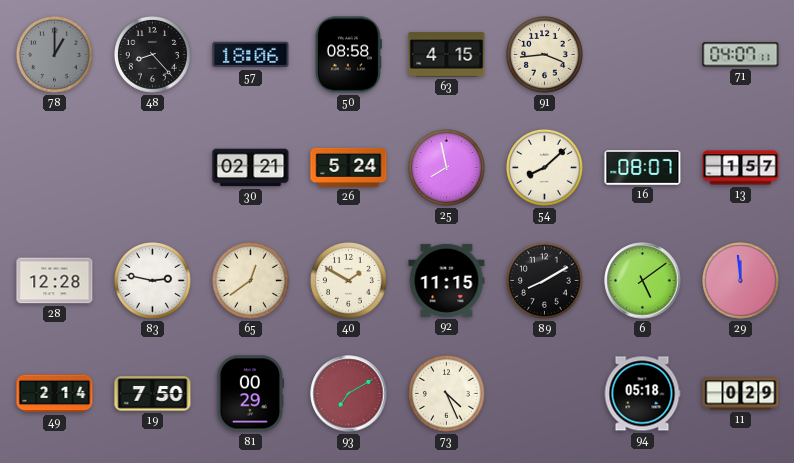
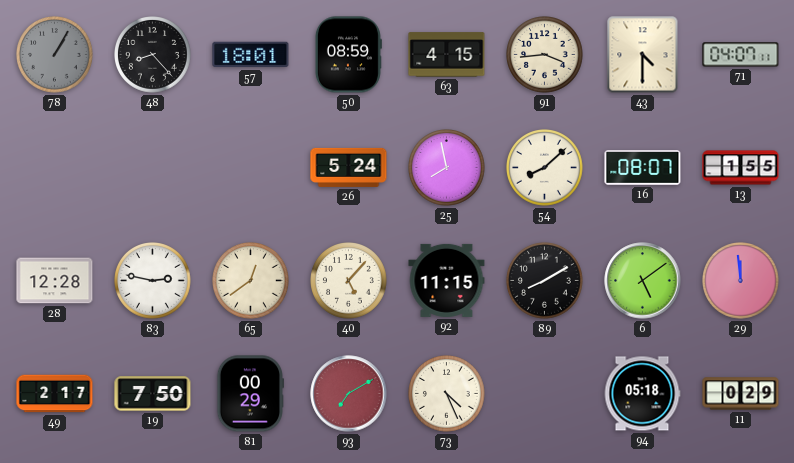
78: 1:00 -> 1:05 (55, 55)
57: 18:06 -> 18:01 (251, 55)
50: 08:58 -> 08:59 (348, 55)
43: none -> 4:30 (643, 55)
30: 02:21 -> none (251, 168)
13: 1:57 -> 1:55 (741, 168)
40: 1:50 -> 5:07 (349, 281)
49: 2:14 -> 2:17 (55, 394)
